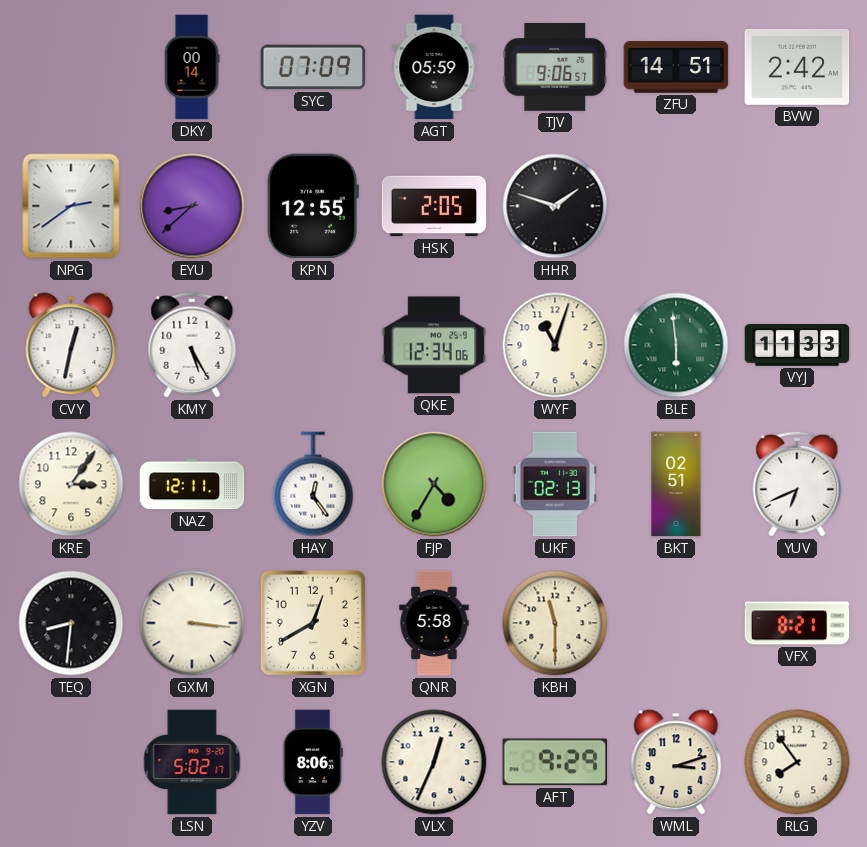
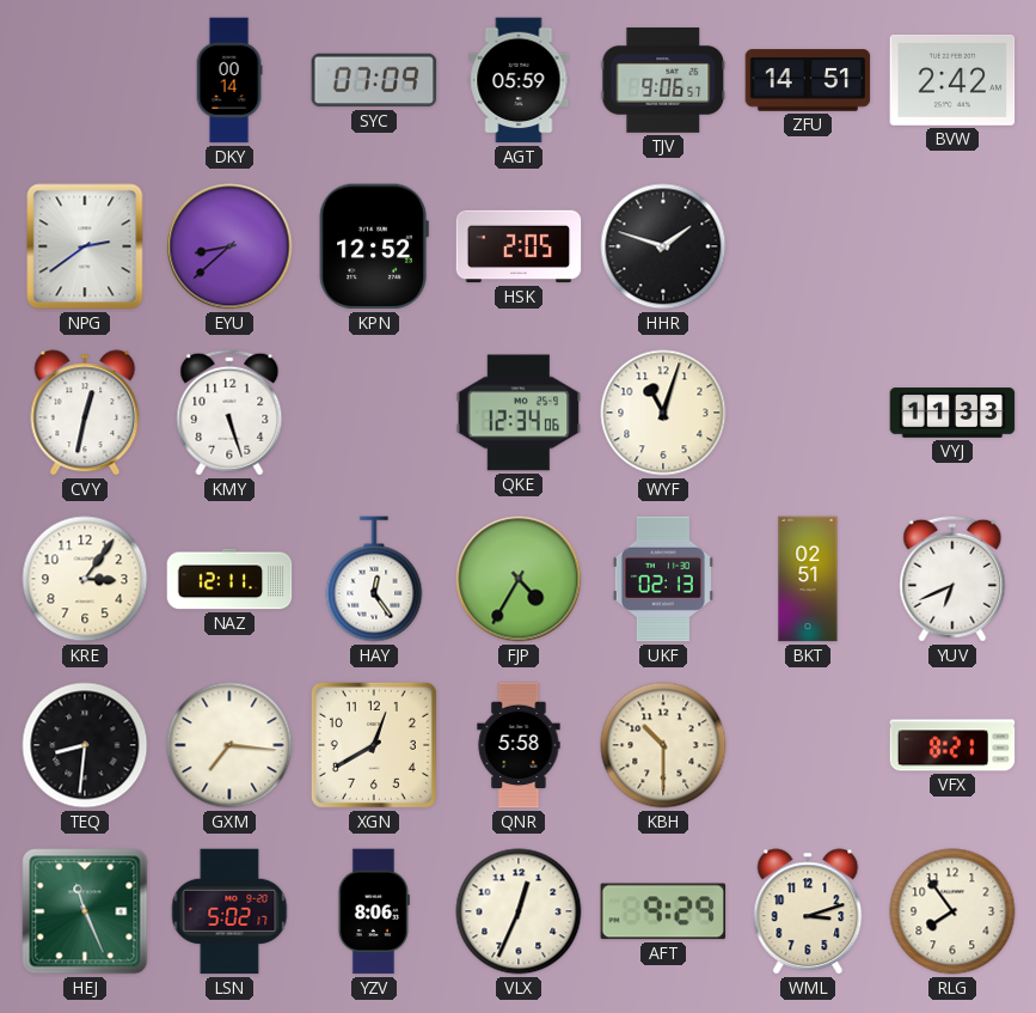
KPN: 12:55 -> 12:52 (374, 246)
KMY: 5:25 -> 5:27 (229, 413)
BLE: 5:59 -> none (676, 345)
GXM: 3:16 -> 7:16 (229, 745)
KBH: 11:30 -> 10:30 (663, 745)
HEJ: none -> 11:26 (85, 911)
